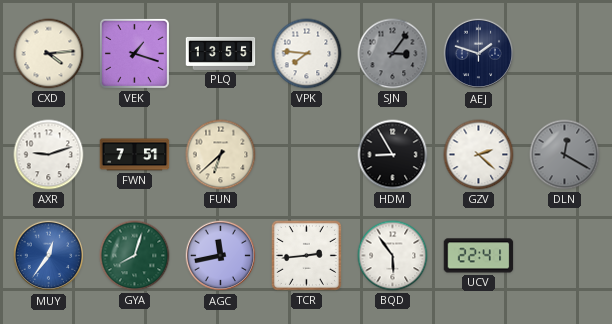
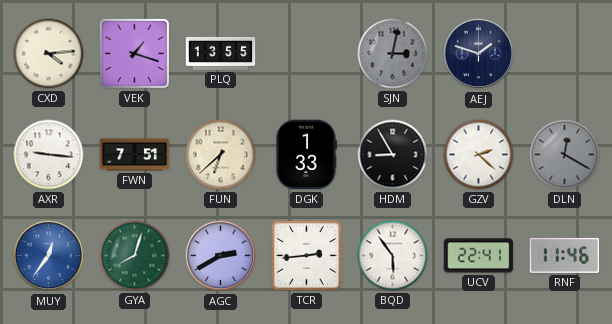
VPK: 7:46 -> none (307, 54)
SJN: 3:06 -> 3:02 (393, 54)
AXR: 9:12 -> 9:16 (49, 155)
DGK: none -> 1:33 (306, 155)
AGC: 11:43 -> 2:40 (221, 256)
RNF: none -> 11:46 (565, 255)
